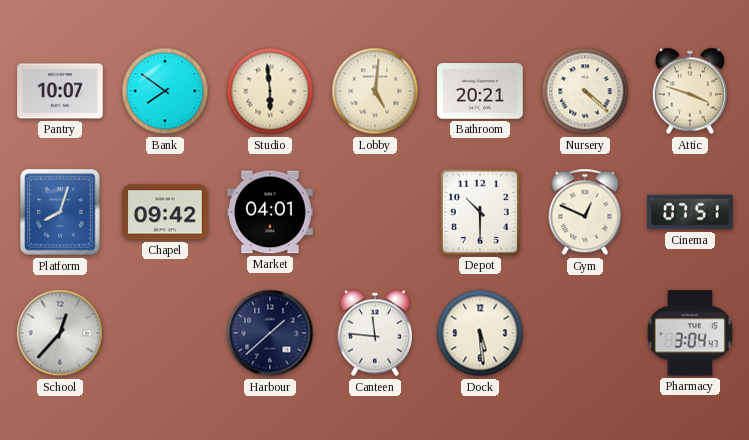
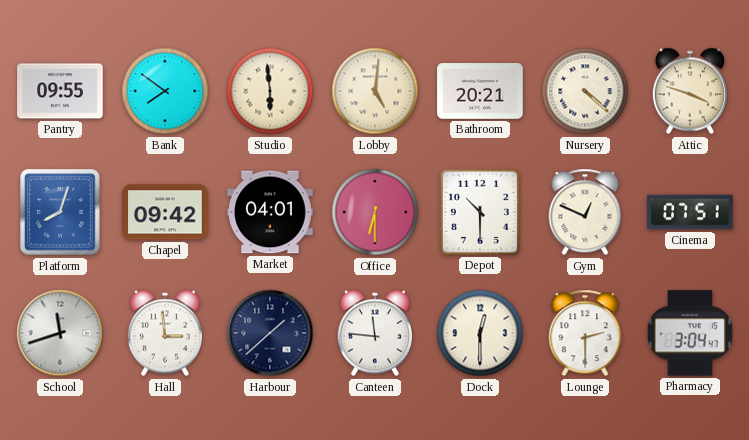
Pantry: 10:07 -> 09:55 (60, 91)
Office: none -> 6:30 (375, 212)
School: 12:37 -> 11:42 (60, 333)
Hall: none -> 2:59 (165, 333)
Dock: 5:29 -> 12:30 (480, 333)
Lounge: none -> 2:30 (585, 333)
